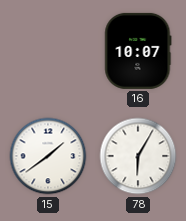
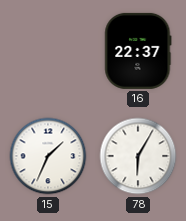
16: 10:07 -> 22:37 (138, 51)
15: 1:39 -> 1:34 (48, 156)
